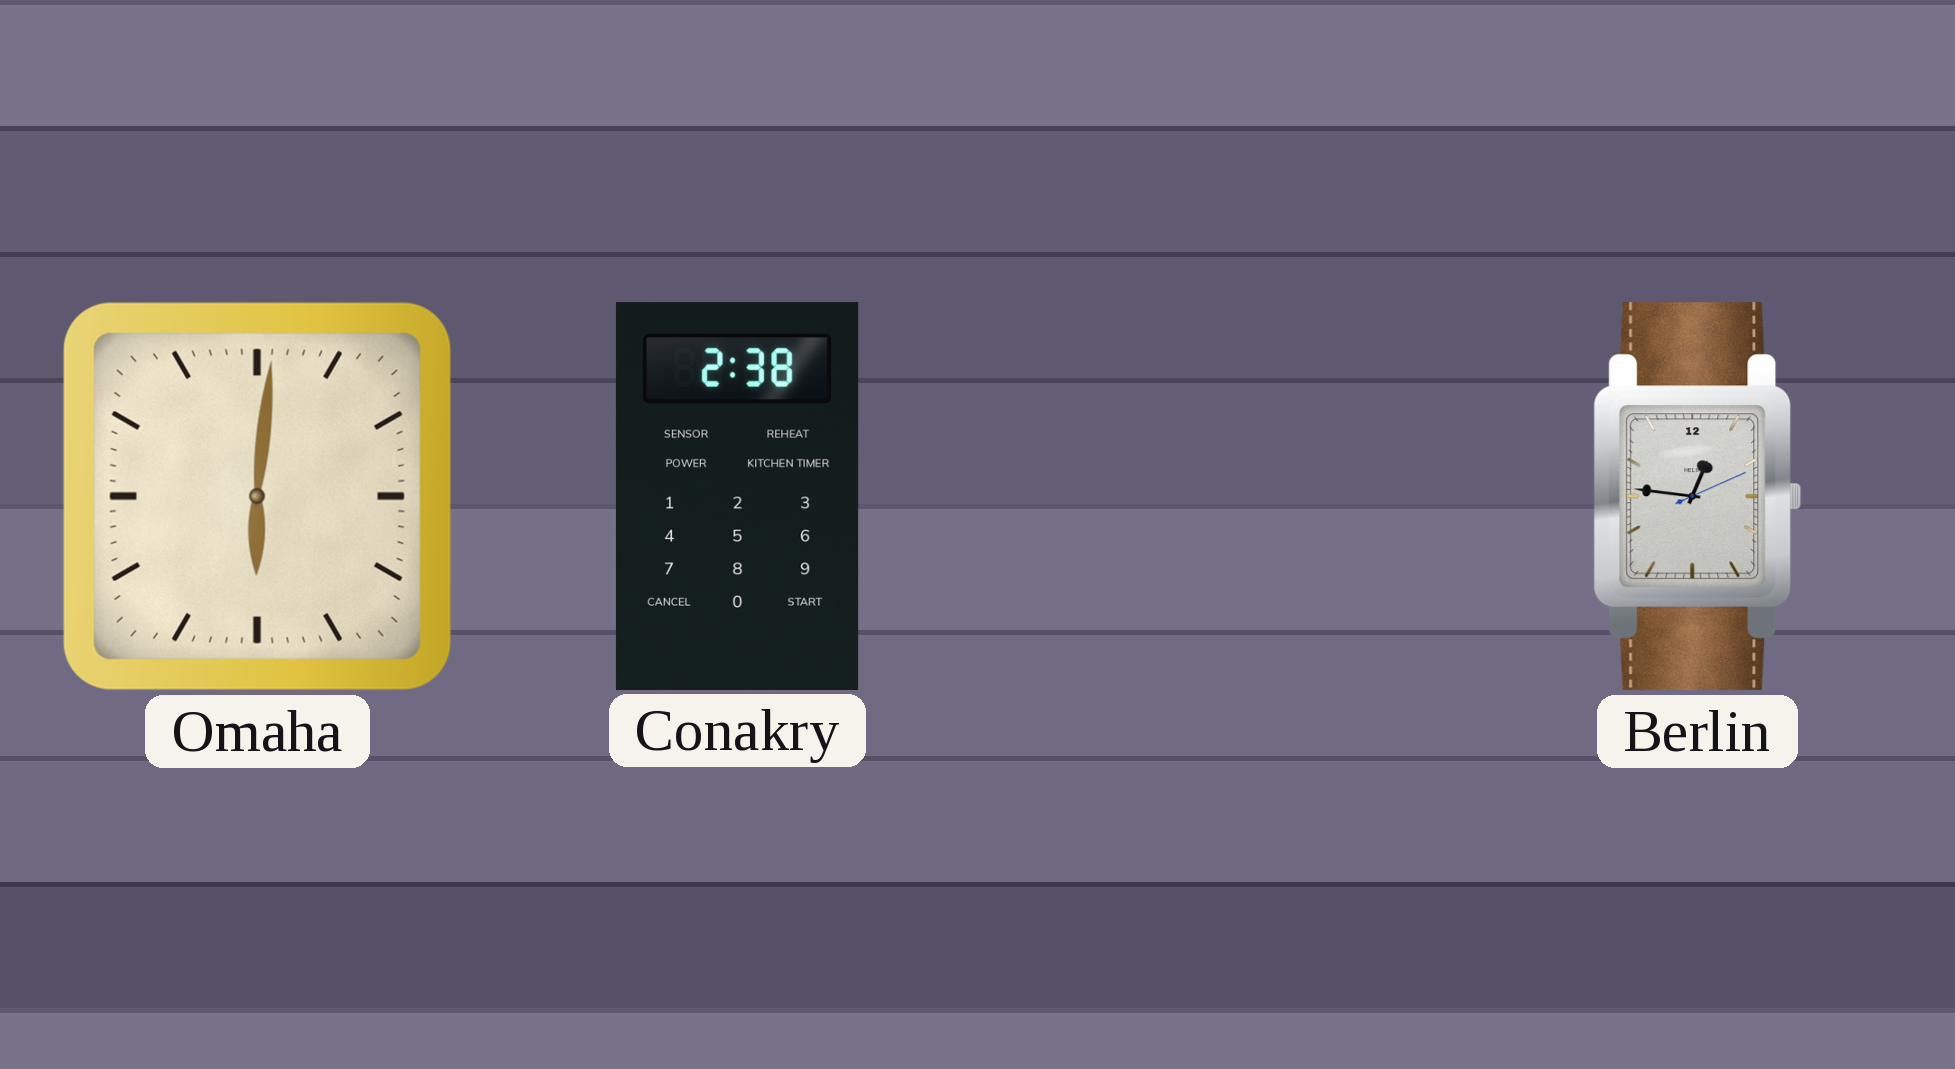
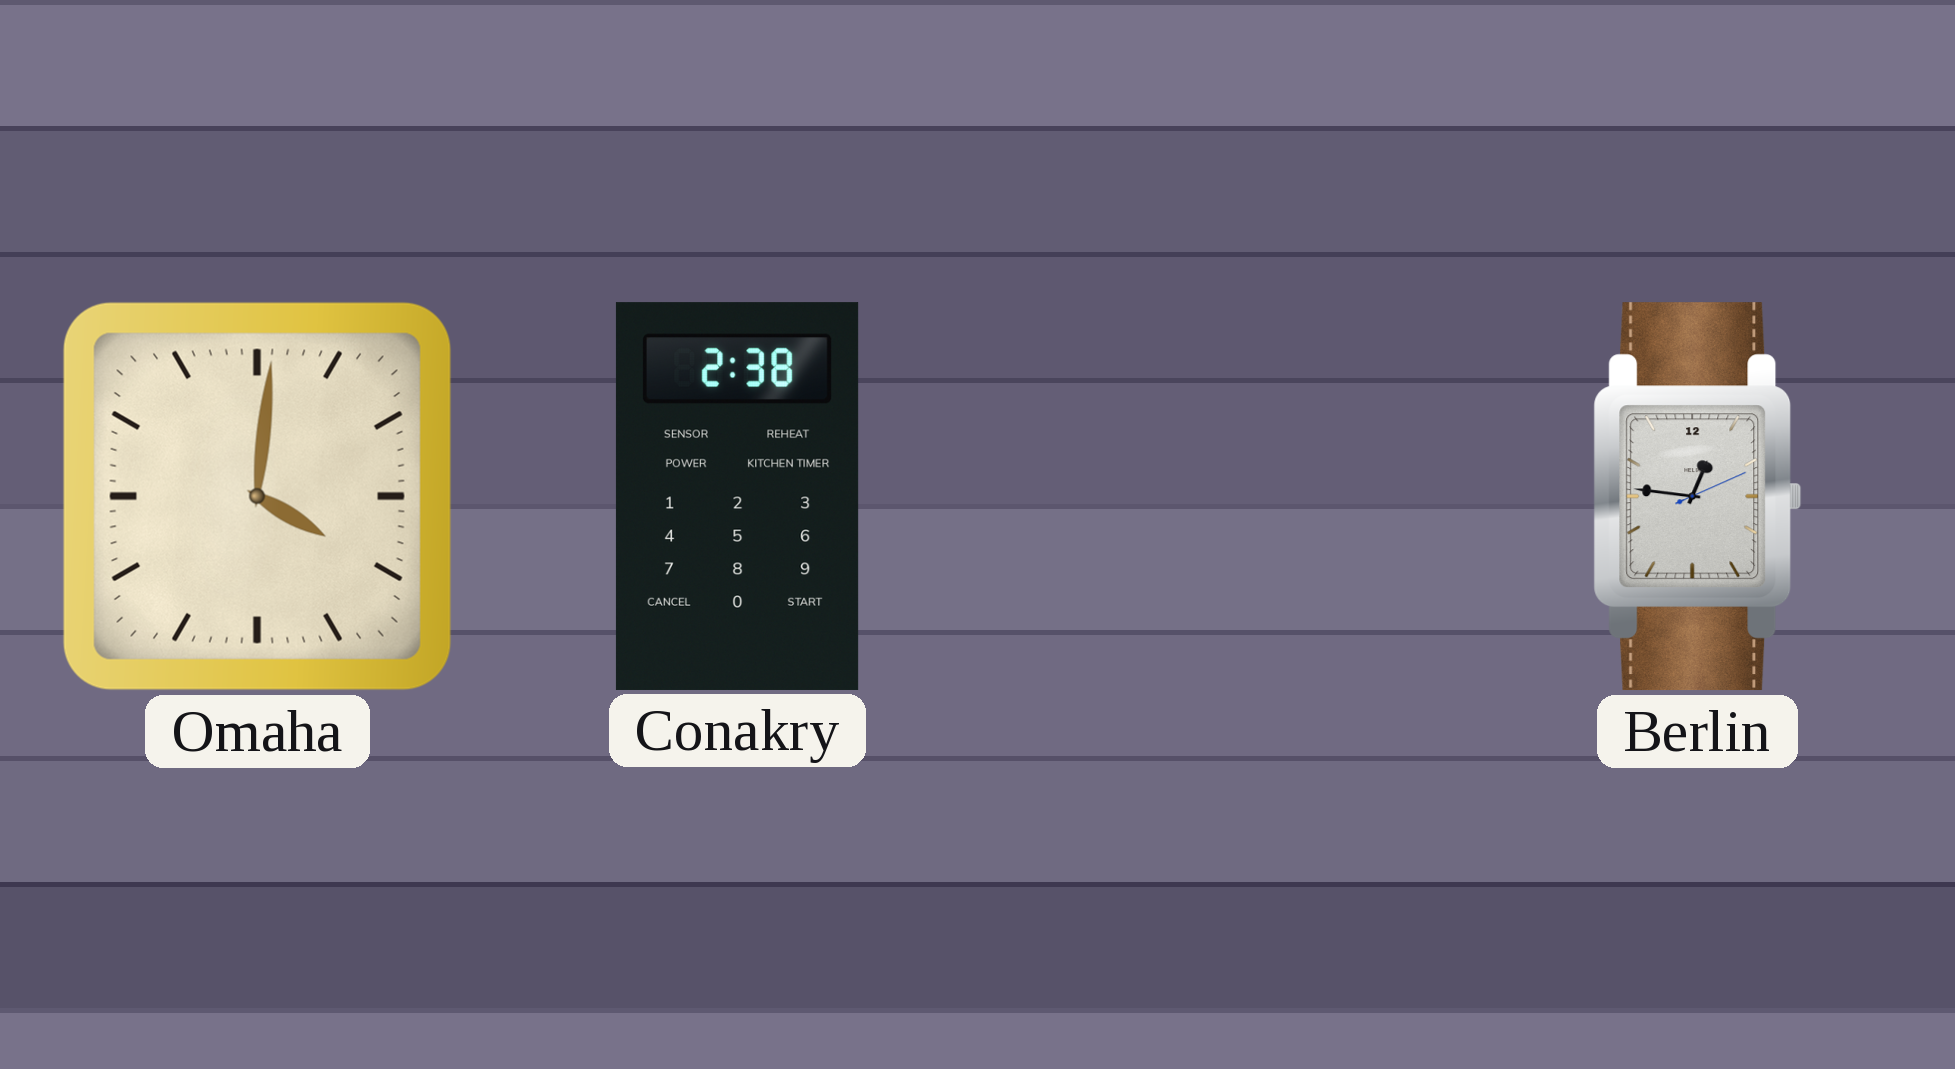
Omaha: 6:01 -> 4:01 (257, 496)
